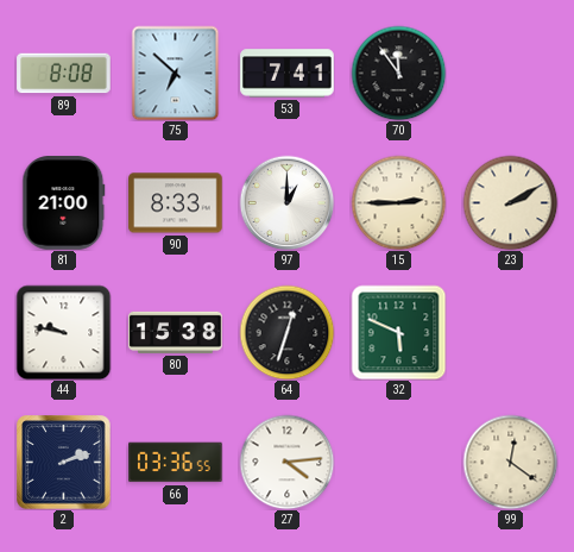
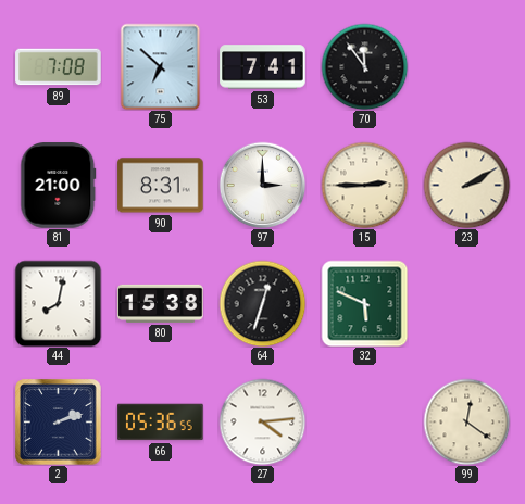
89: 8:08 -> 7:08 (59, 67)
90: 8:33 -> 8:31 (161, 186)
97: 1:00 -> 3:00 (262, 185)
44: 9:47 -> 8:02 (58, 303)
66: 03:36 -> 05:36 (161, 423)
